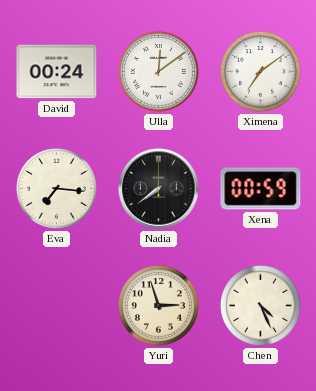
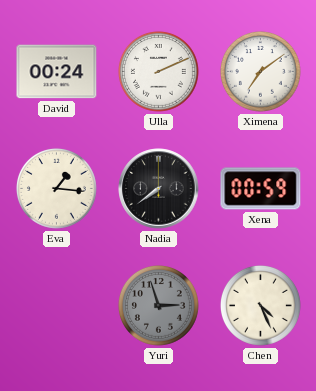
Ulla: 12:09 -> 2:11 (158, 71)
Eva: 7:16 -> 1:16 (56, 188)
Yuri dial: cream -> grey (158, 305)
